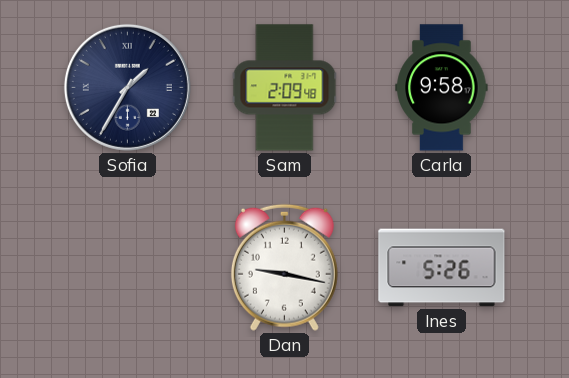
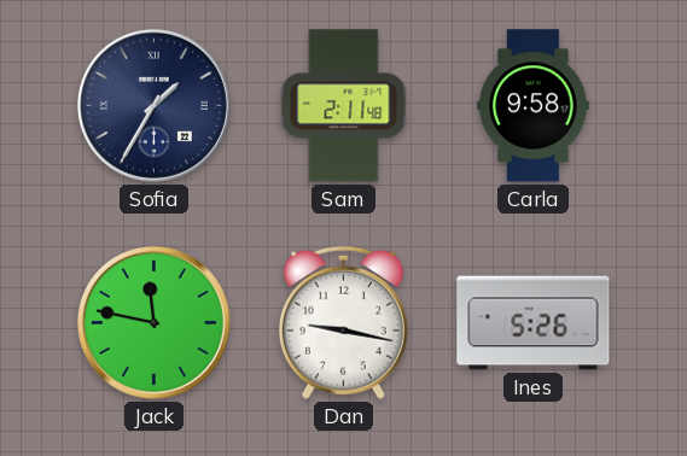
Sam: 2:09 -> 2:11 (344, 106)
Jack: none -> 11:47 (153, 322)
